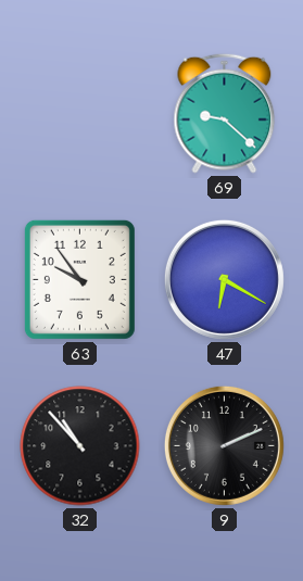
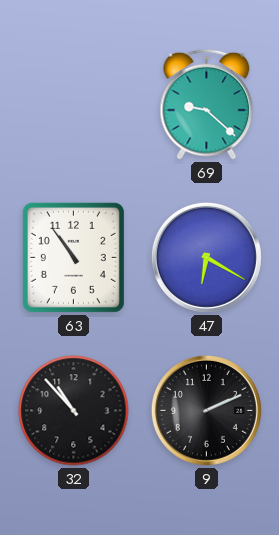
63: 9:54 -> 10:54 (73, 257)
